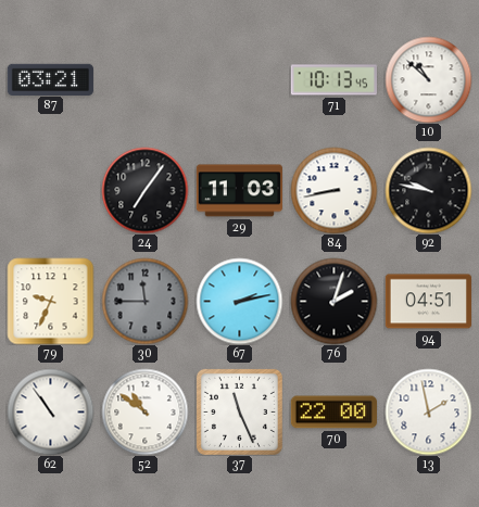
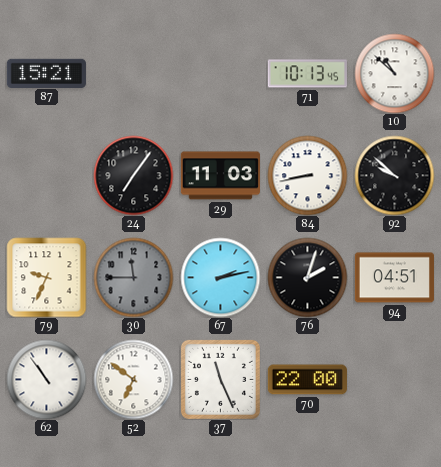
87: 03:21 -> 15:21 (46, 73)
92: 9:47 -> 9:52 (394, 175)
52: 10:51 -> 6:51 (133, 379)
13: 1:58 -> none (428, 411)
